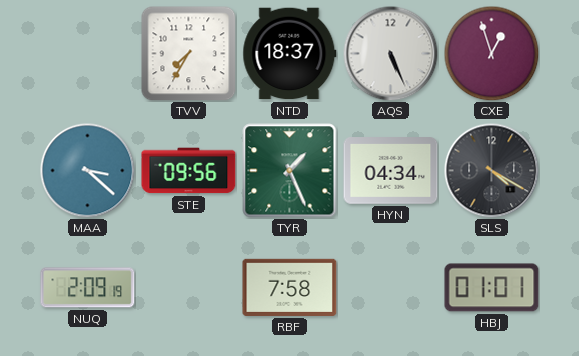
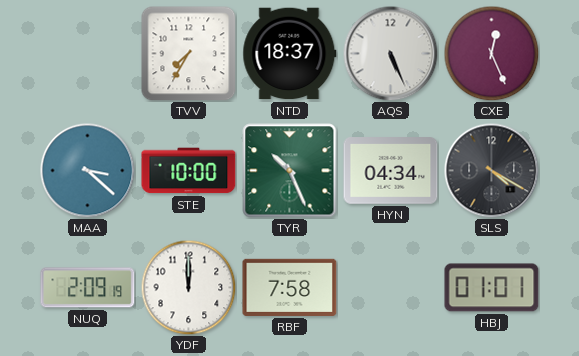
CXE: 12:57 -> 12:26 (491, 53)
STE: 09:56 -> 10:00 (189, 171)
TYR: 1:26 -> 10:26 (290, 171)
YDF: none -> 12:00 (188, 287)
